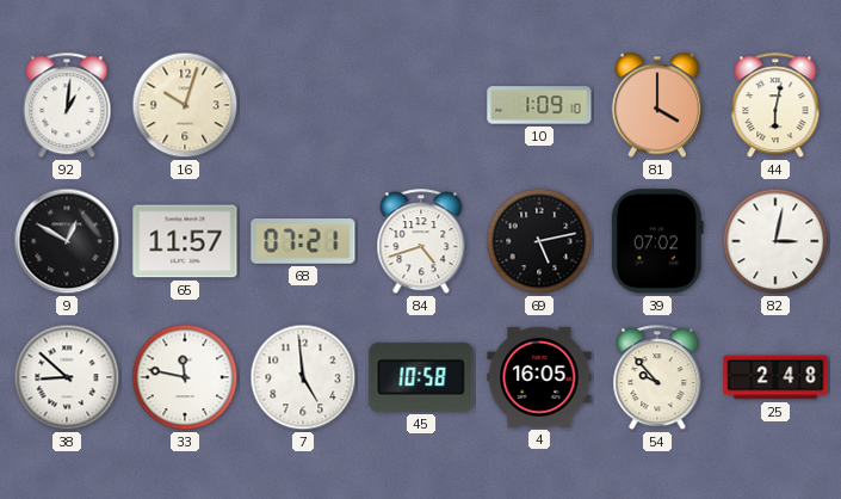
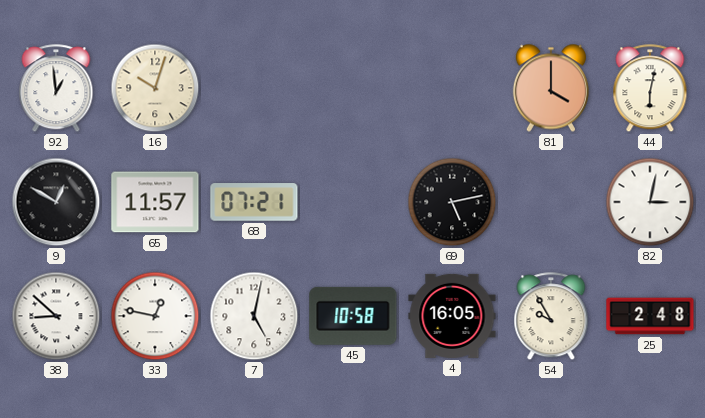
92: 1:01 -> 12:59 (56, 89)
10: 1:09 -> none (539, 105)
84: 4:42 -> none (421, 242)
39: 07:02 -> none (657, 241)
33: 11:47 -> 12:47 (155, 316)
7: 4:59 -> 5:02 (254, 316)
54: 9:53 -> 9:55 (551, 317)
